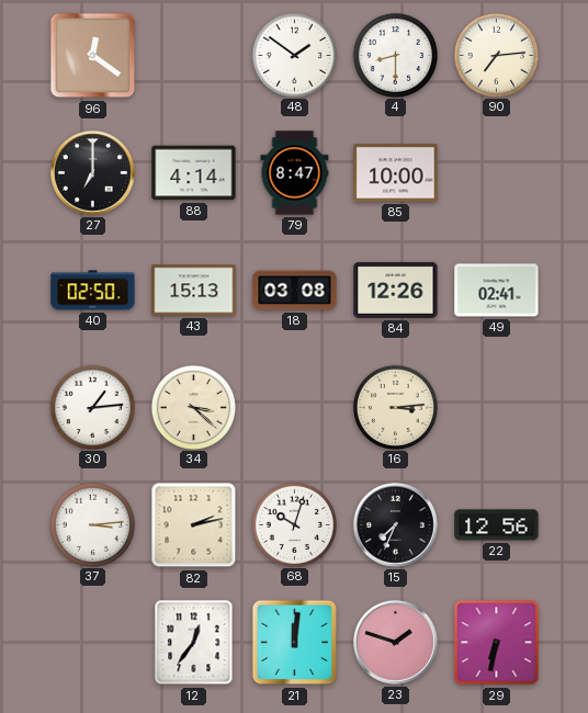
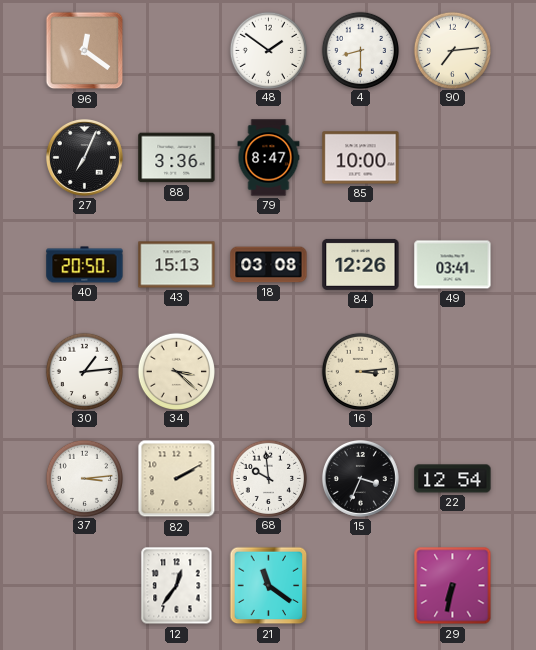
27: 7:00 -> 7:04 (84, 157)
88: 4:14 -> 3:36 (177, 158)
40: 02:50 -> 20:50 (85, 265)
49: 02:41 -> 03:41 (453, 265)
82: 2:13 -> 2:10 (177, 479)
68: 10:03 -> 9:59 (268, 478)
15: 7:34 -> 3:34 (360, 478)
22: 12:56 -> 12:54 (453, 479)
21: 12:01 -> 11:21 (269, 586)
23: 1:48 -> none (395, 642)
